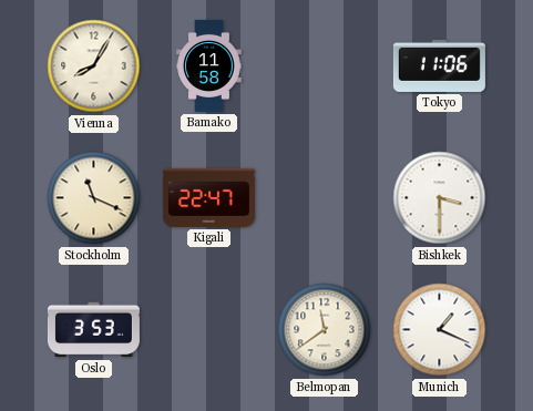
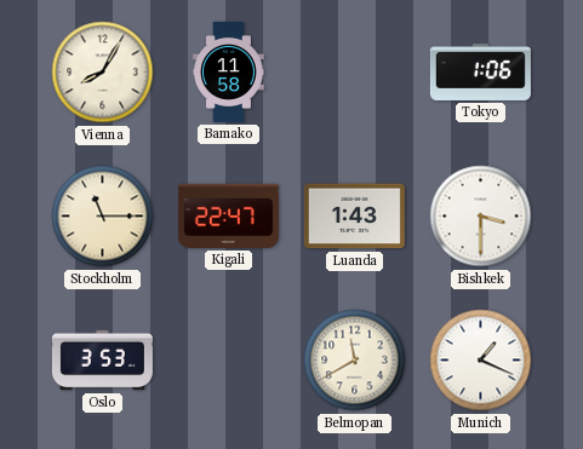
Tokyo: 11:06 -> 1:06 (480, 71)
Stockholm: 11:19 -> 11:15 (103, 217)
Luanda: none -> 1:43 (354, 217)
Belmopan: 11:39 -> 11:40 (355, 361)
